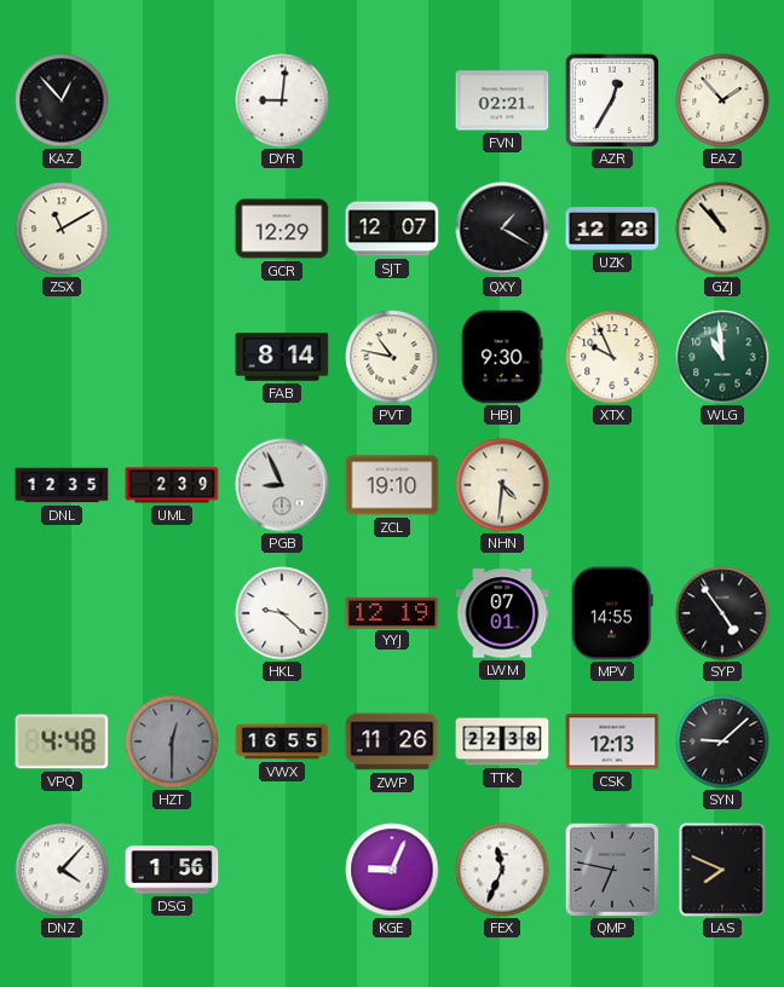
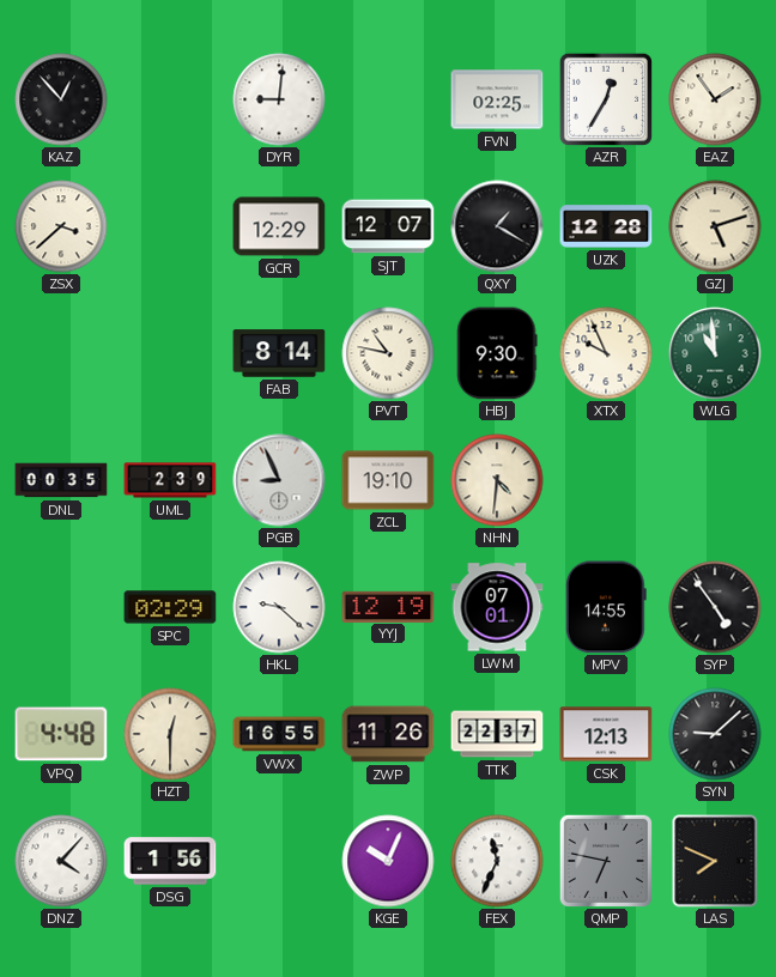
FVN: 02:21 -> 02:25 (497, 99)
EAZ: 1:53 -> 1:54 (715, 99)
ZSX: 11:10 -> 3:38 (61, 226)
GZJ: 10:53 -> 5:12 (715, 226)
DNL: 12:35 -> 00:35 (61, 480)
SPC: none -> 02:29 (170, 607)
HZT dial: grey -> cream (170, 734)
TTK: 22:38 -> 22:37 (497, 734)
KGE: 9:04 -> 10:04 (388, 861)
